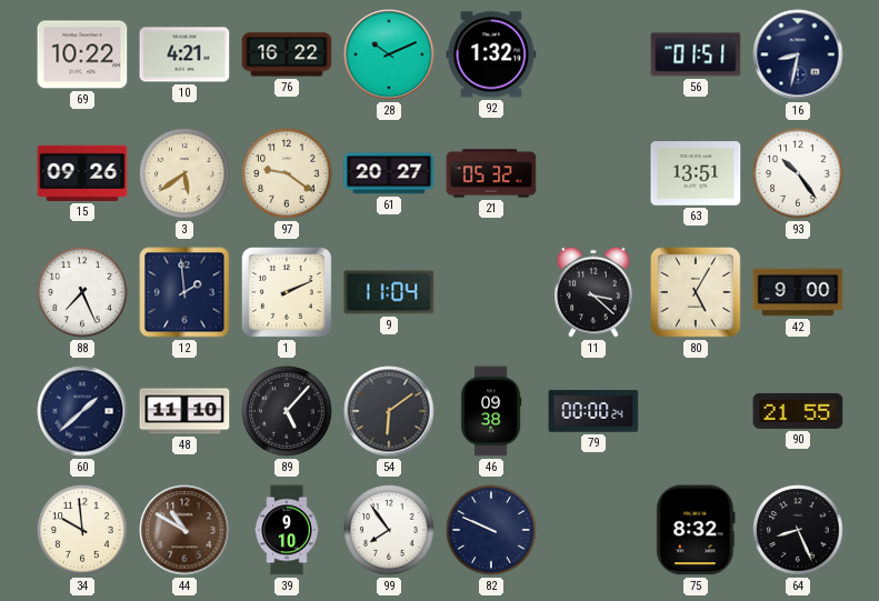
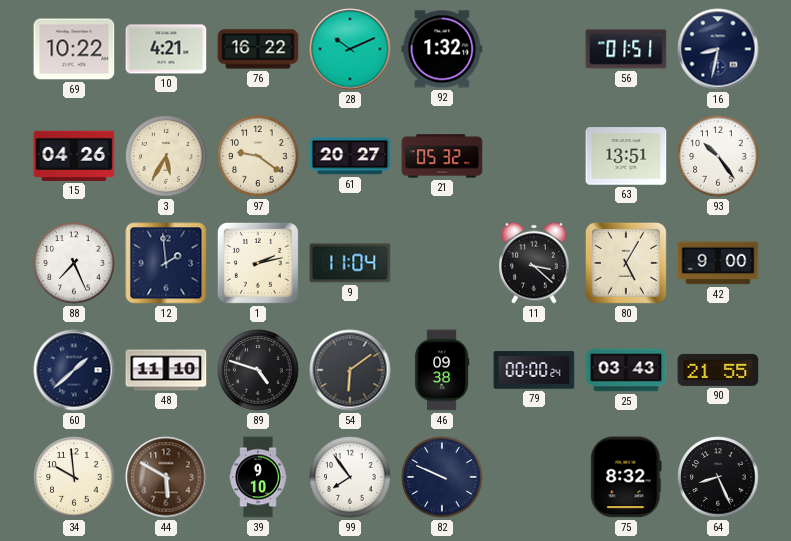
15: 09:26 -> 04:26 (74, 156)
3: 5:39 -> 5:35 (166, 156)
1: 2:11 -> 2:13 (258, 263)
89: 5:07 -> 4:48 (258, 370)
25: none -> 03:43 (626, 370)
44: 10:50 -> 5:50 (166, 477)
